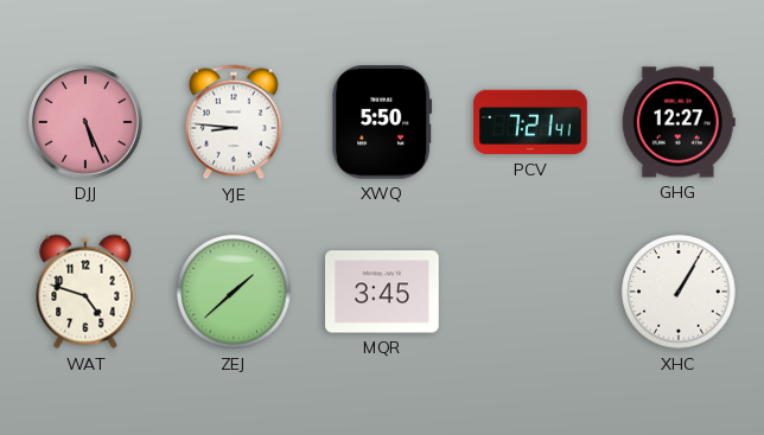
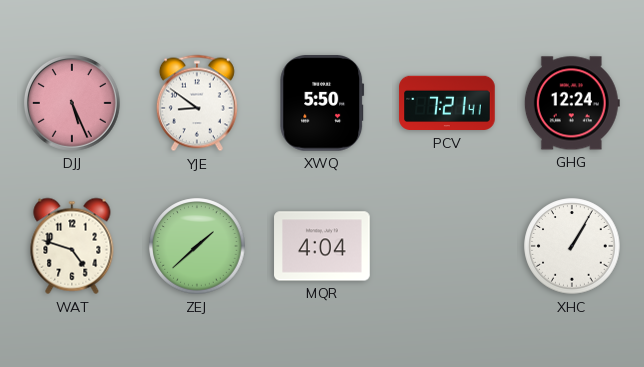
YJE: 8:46 -> 8:51 (197, 103)
GHG: 12:27 -> 12:24 (572, 103)
MQR: 3:45 -> 4:04 (322, 246)
